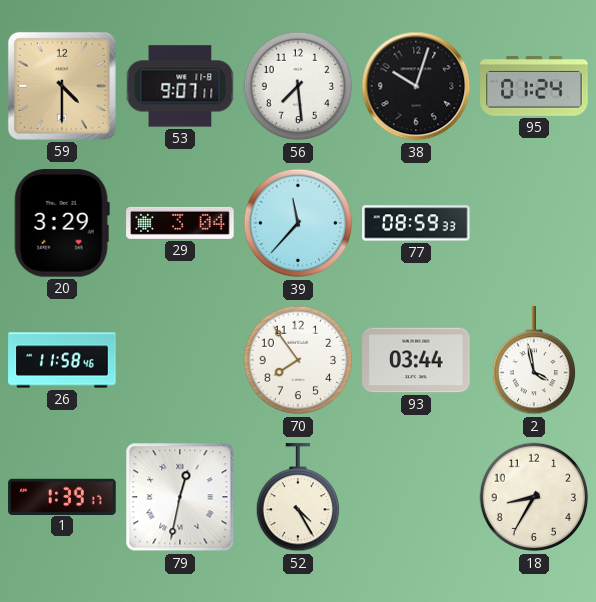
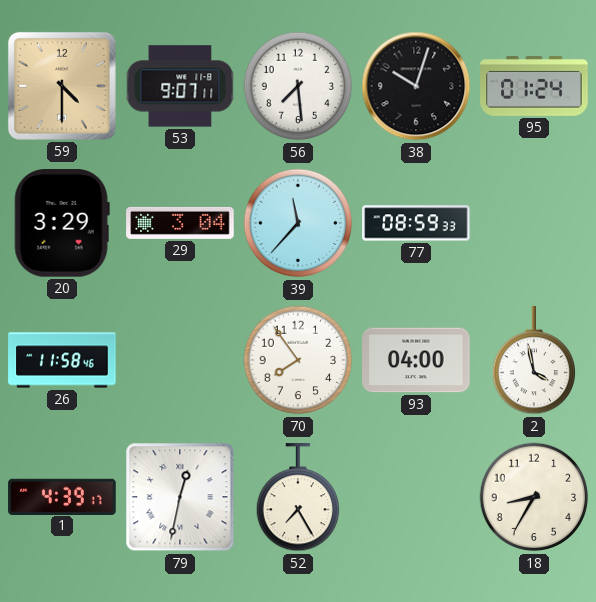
93: 03:44 -> 04:00 (416, 360)
1: 1:39 -> 4:39 (62, 496)
52: 4:25 -> 7:25 (297, 498)
